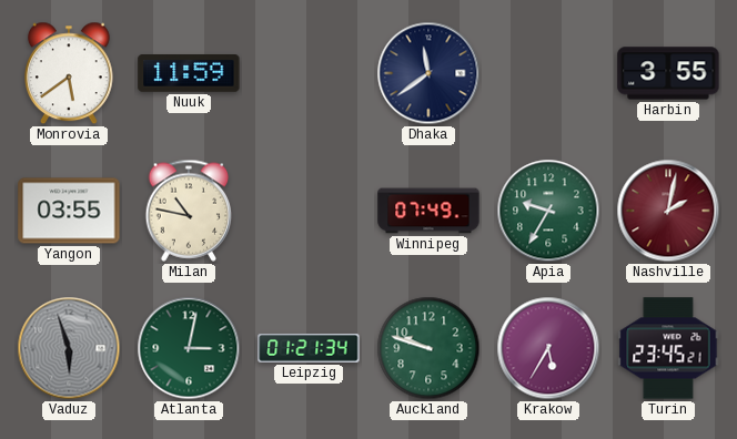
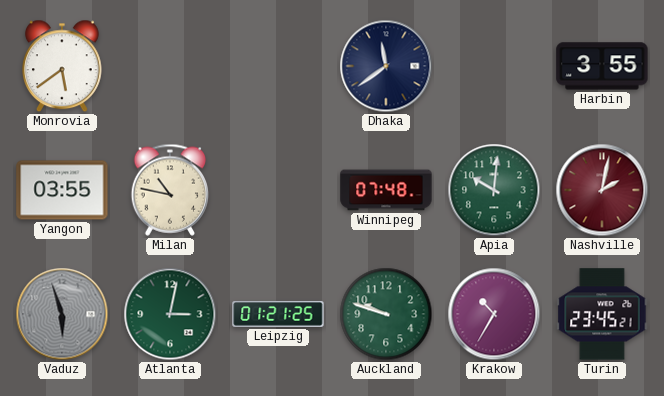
Nuuk: 11:59 -> none (189, 74)
Winnipeg: 07:49 -> 07:48 (386, 190)
Apia: 9:35 -> 10:01 (494, 190)
Leipzig: 01:21:34 -> 01:21:25 (278, 314)
Krakow: 5:35 -> 10:35 (494, 314)
